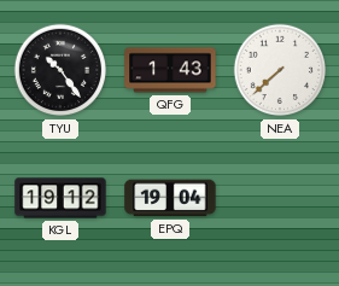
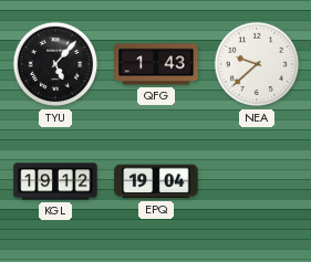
TYU: 10:24 -> 5:07 (55, 64)
NEA: 7:38 -> 9:38 (257, 64)
